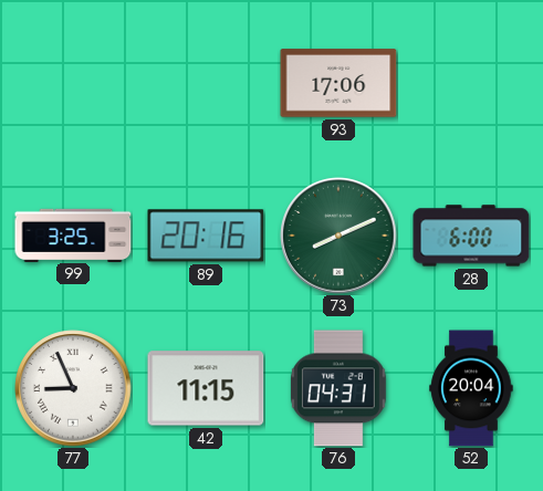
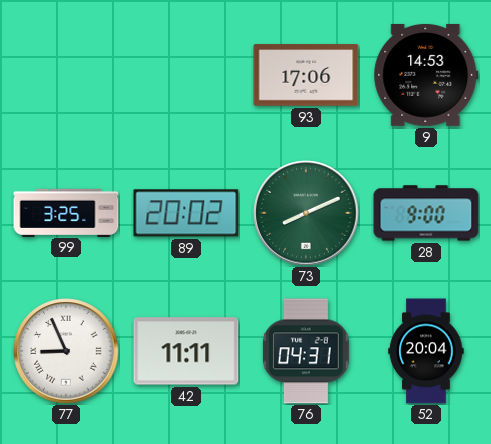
9: none -> 14:53 (426, 75)
89: 20:16 -> 20:02 (186, 213)
28: 6:00 -> 9:00 (426, 213)
42: 11:15 -> 11:11 (186, 351)
